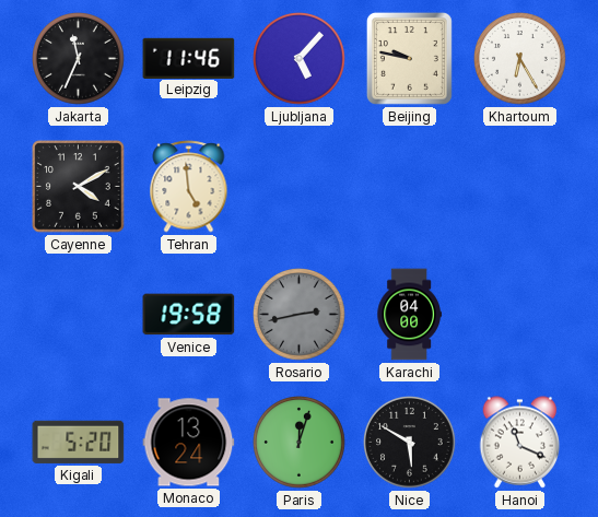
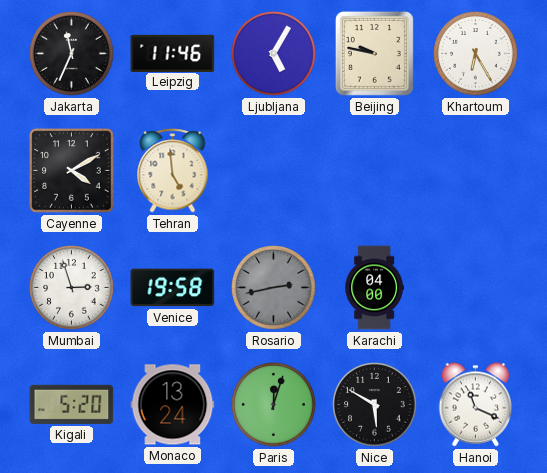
Ljubljana: 5:07 -> 5:05 (274, 54)
Mumbai: none -> 2:57 (72, 288)
